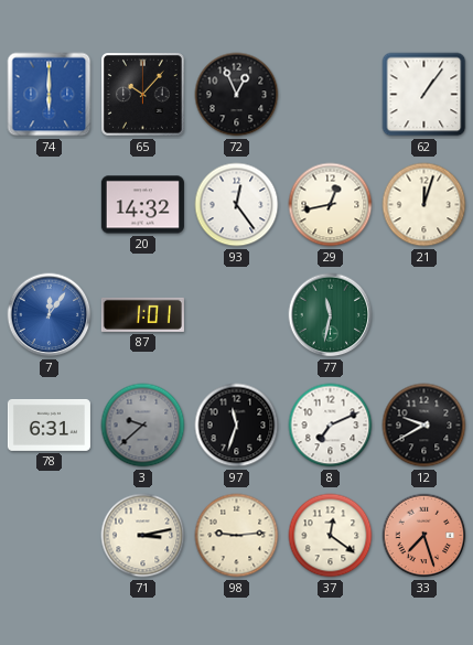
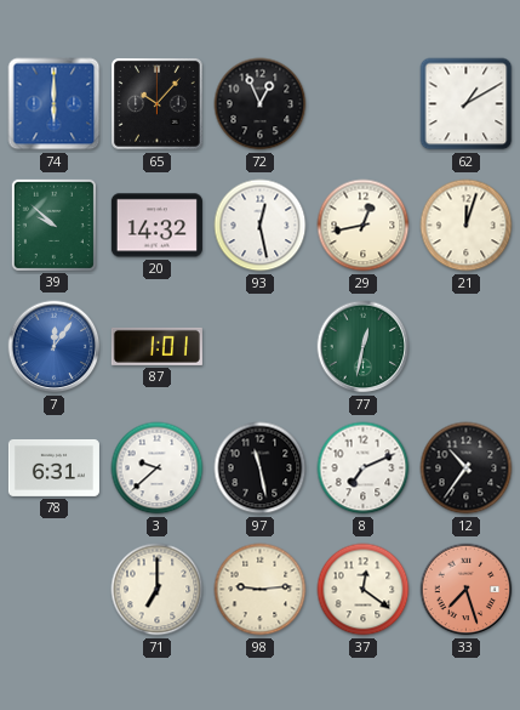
62: 1:06 -> 1:10 (467, 104)
39: none -> 9:52 (53, 225)
93: 12:24 -> 12:28 (261, 226)
77: 11:32 -> 12:32 (364, 347)
3 dial: grey -> white (158, 468)
97: 11:33 -> 11:28 (261, 468)
12: 9:40 -> 10:36 (467, 468)
71: 3:13 -> 7:00 (158, 590)
